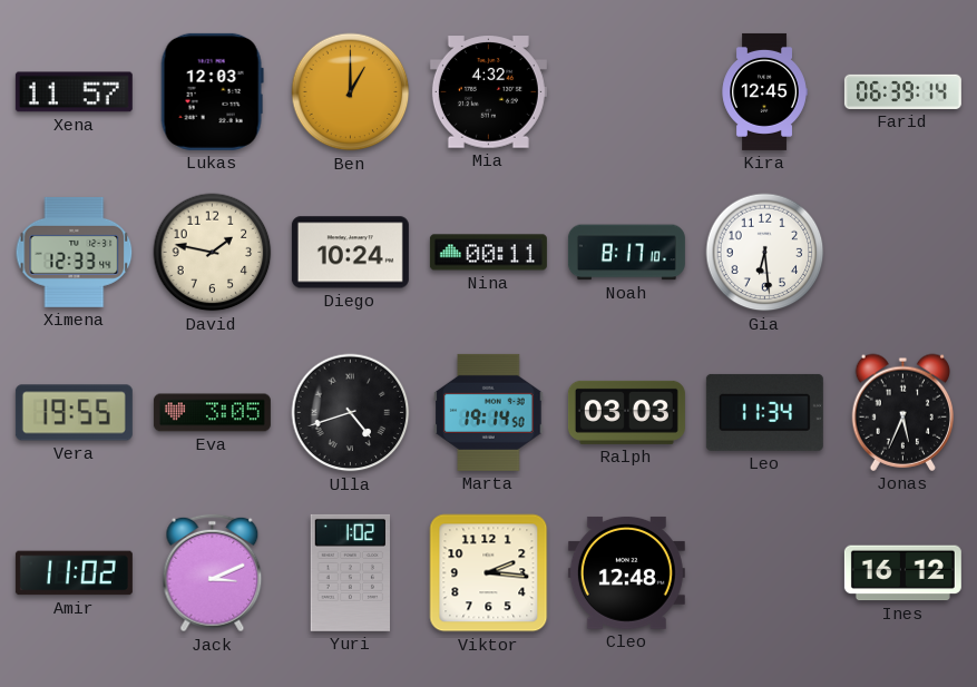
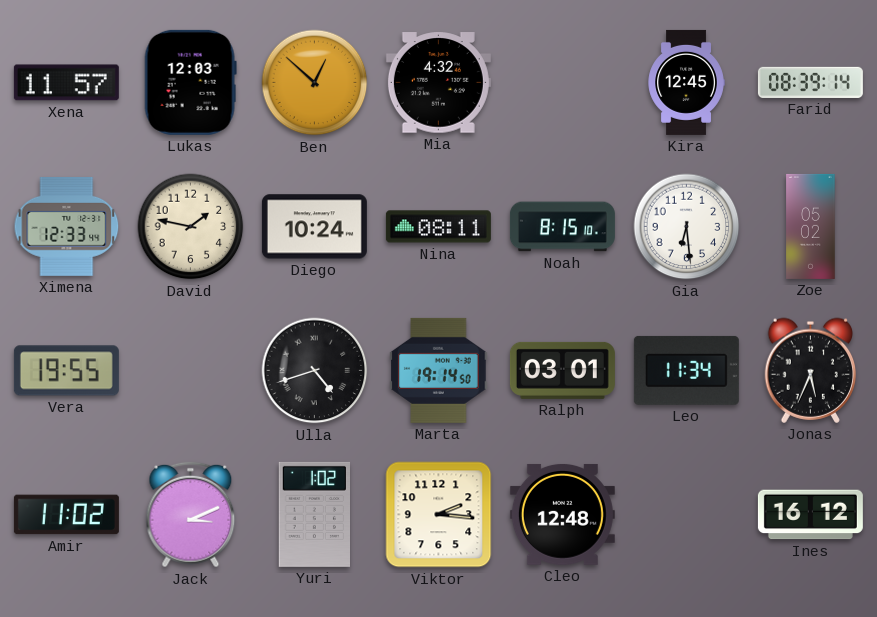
Ben: 1:00 -> 12:52 (315, 83)
Farid: 06:39 -> 08:39 (810, 82)
Nina: 00:11 -> 08:11 (438, 227)
Noah: 8:17 -> 8:15 (562, 227)
Zoe: none -> 05:02 (811, 226)
Eva: 3:05 -> none (212, 413)
Ralph: 03:03 -> 03:01 (562, 370)
